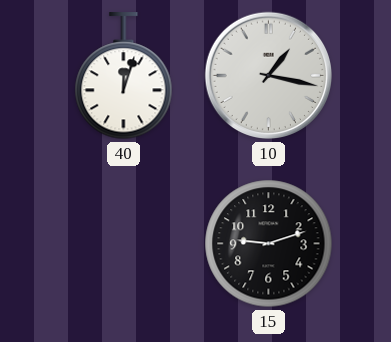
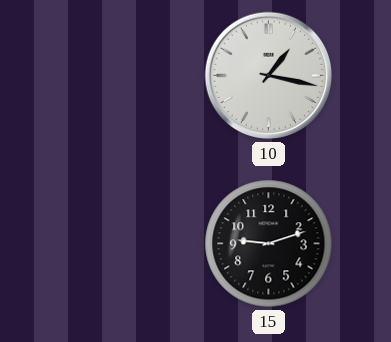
40: 12:03 -> none (124, 76)
